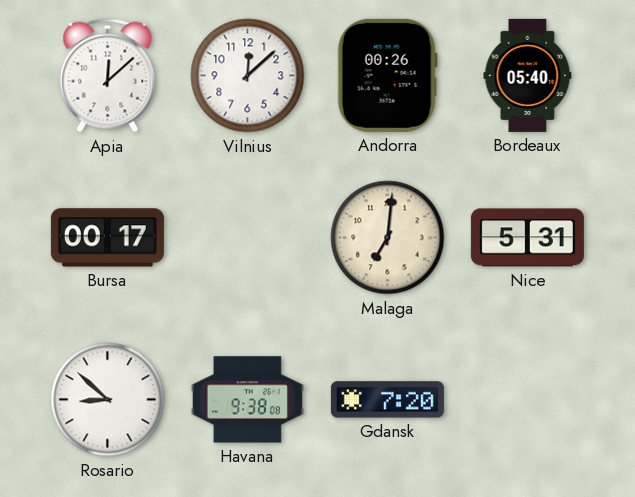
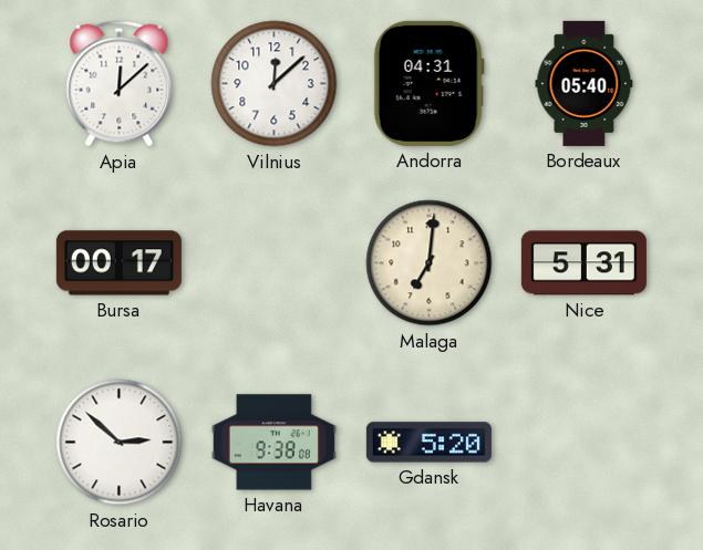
Andorra: 00:26 -> 04:31 (428, 83)
Rosario: 8:52 -> 2:52 (120, 443)
Gdansk: 7:20 -> 5:20 (428, 443)
